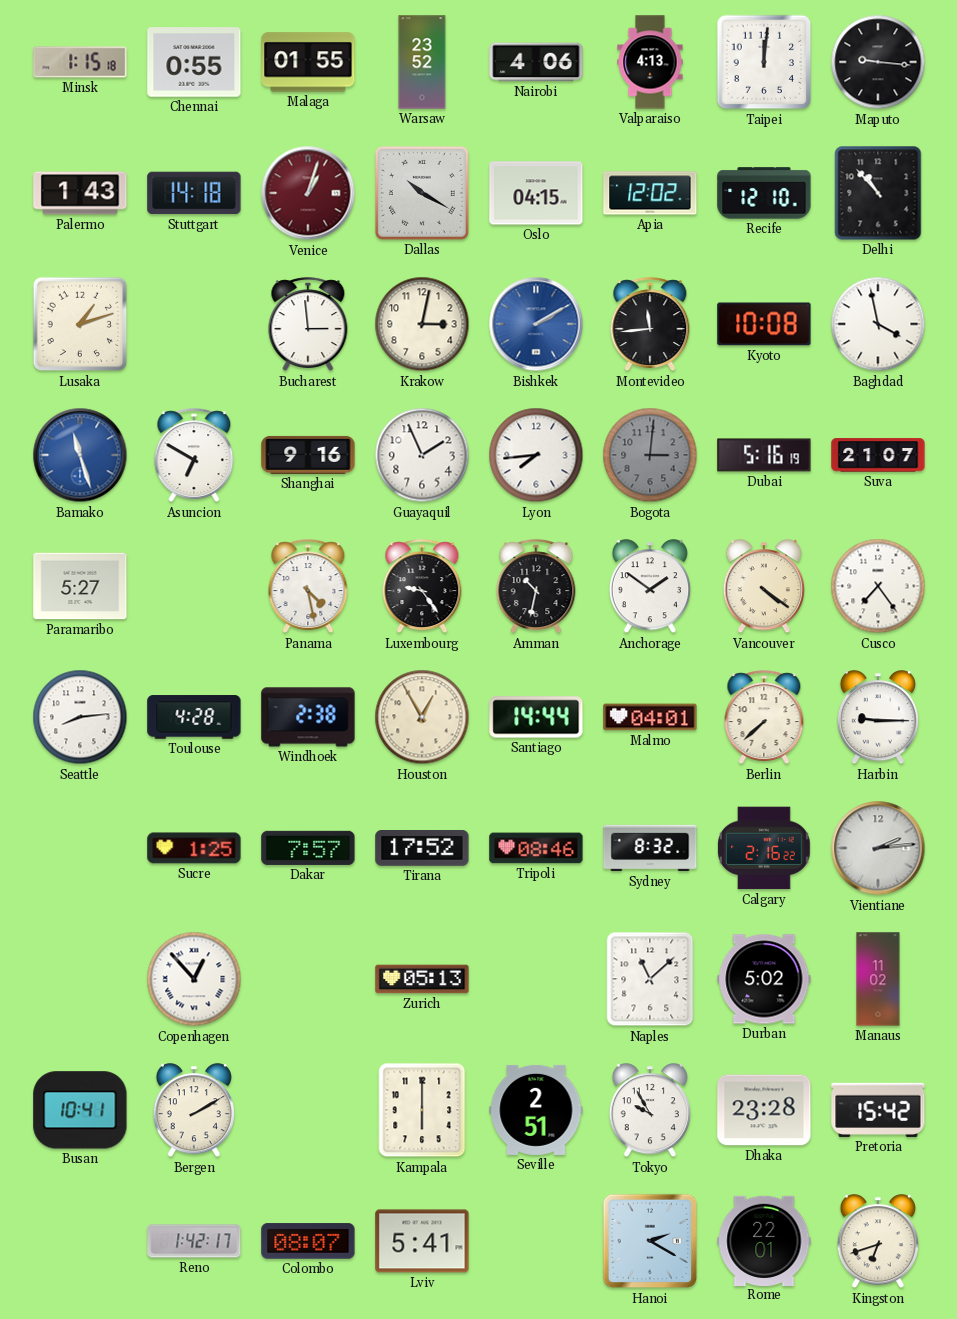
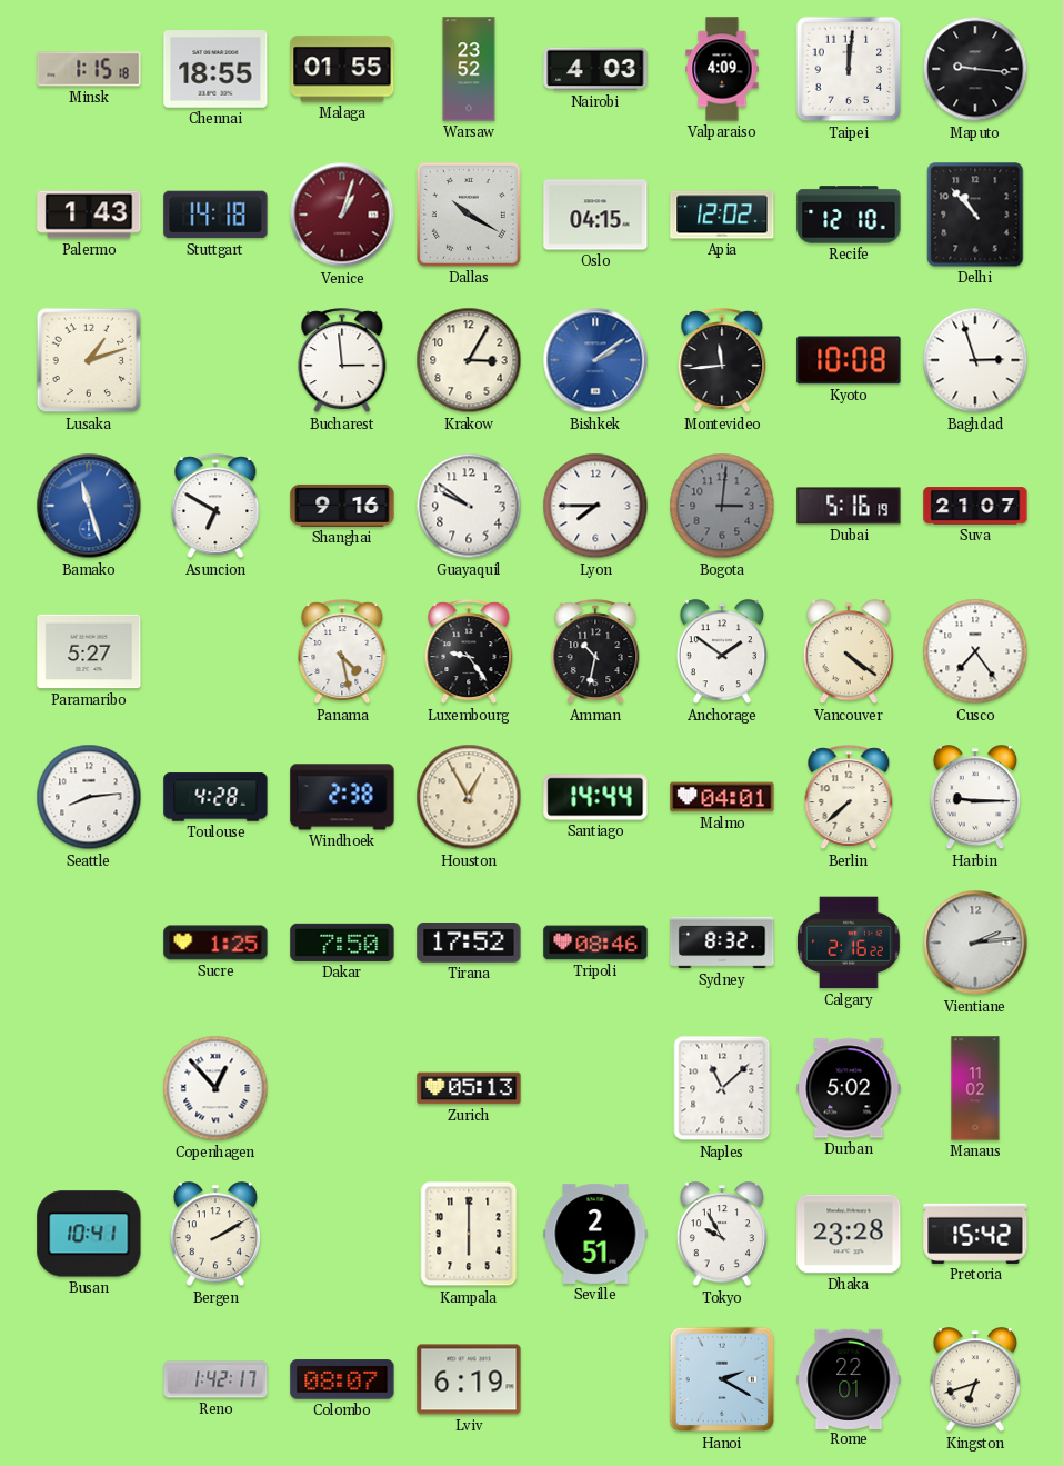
Chennai: 0:55 -> 18:55 (215, 69)
Nairobi: 4:06 -> 4:03 (595, 69)
Valparaiso: 4:13 -> 4:09 (722, 69)
Krakow: 3:02 -> 3:05 (469, 360)
Bishkek: 2:10 -> 2:09 (595, 360)
Baghdad: 3:58 -> 2:57 (975, 360)
Guayaquil: 1:56 -> 9:51 (469, 506)
Lyon: 7:44 -> 7:45 (595, 506)
Dakar: 7:57 -> 7:50 (342, 943)
Lviv: 5:41 -> 6:19 (469, 1379)
